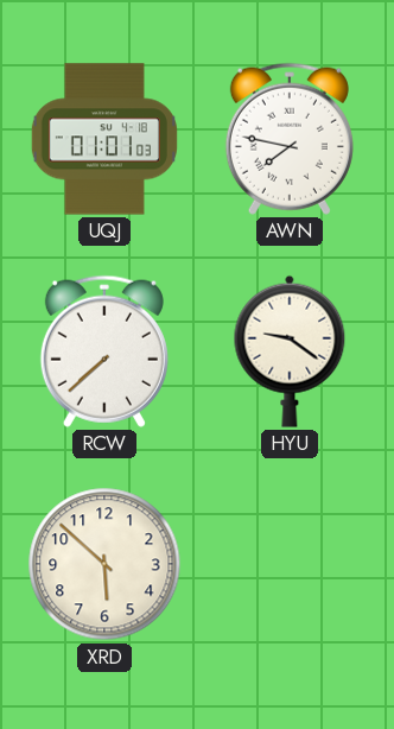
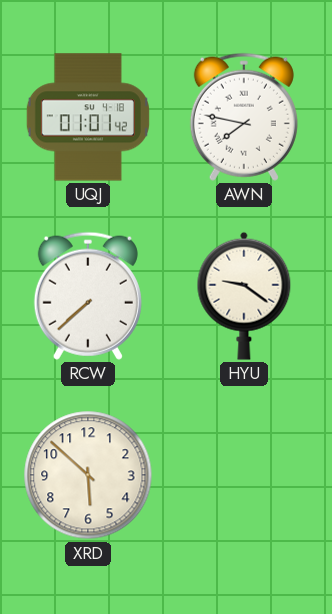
UQJ: 01:01:03 -> 01:01:42 (88, 117)
